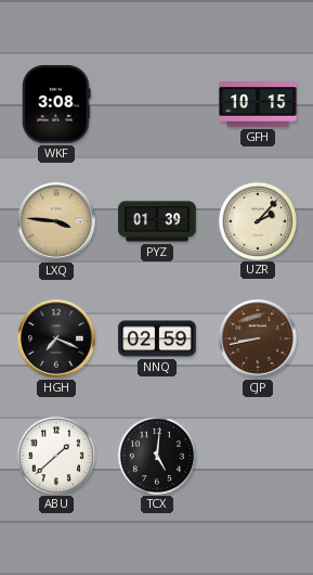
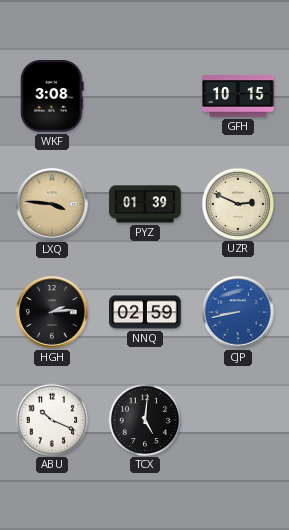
UZR: 2:07 -> 2:49 (237, 203)
HGH: 7:19 -> 2:14 (52, 312)
CJP dial: brown -> blue (238, 312)
ABU: 1:38 -> 10:19 (51, 419)
